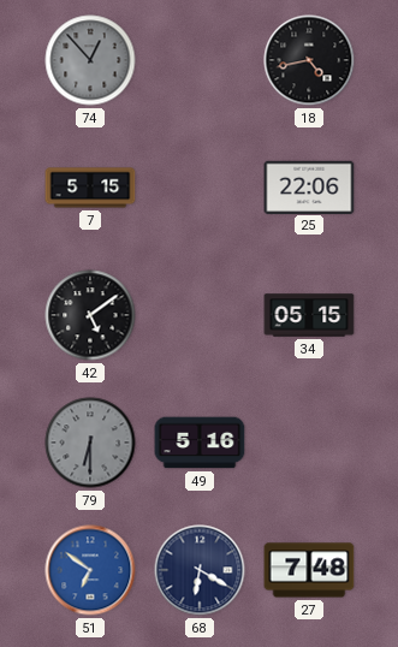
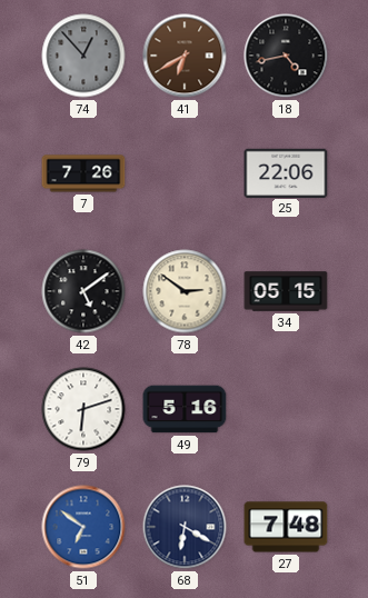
41: none -> 6:40 (185, 56)
7: 5:15 -> 7:26 (83, 173)
78: none -> 2:51 (185, 291)
79: 6:30 -> 6:12 (83, 409)
79 dial: grey -> white (83, 409)
